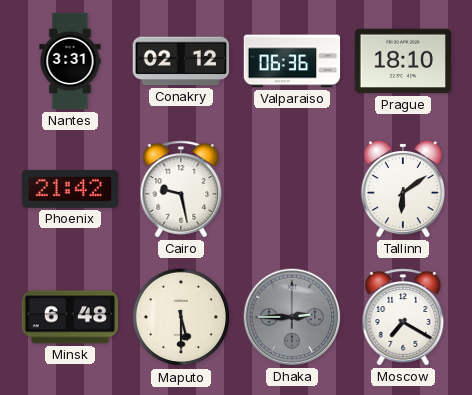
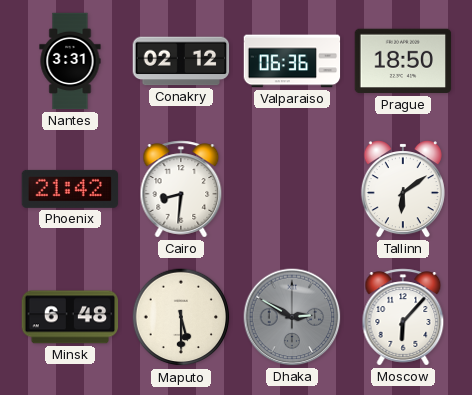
Prague: 18:10 -> 18:50 (403, 61)
Cairo: 9:28 -> 8:31 (181, 189)
Dhaka: 2:45 -> 2:50 (292, 317)
Moscow: 7:20 -> 6:07 (403, 317)
